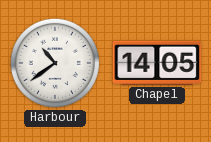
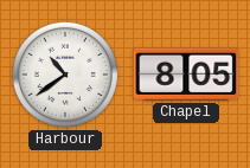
Chapel: 14:05 -> 8:05 (186, 75)
